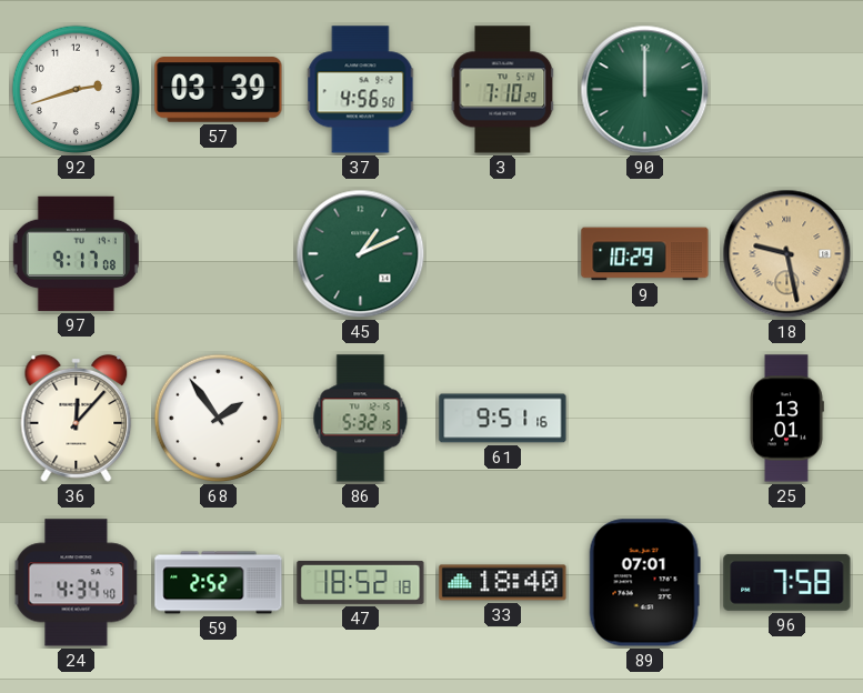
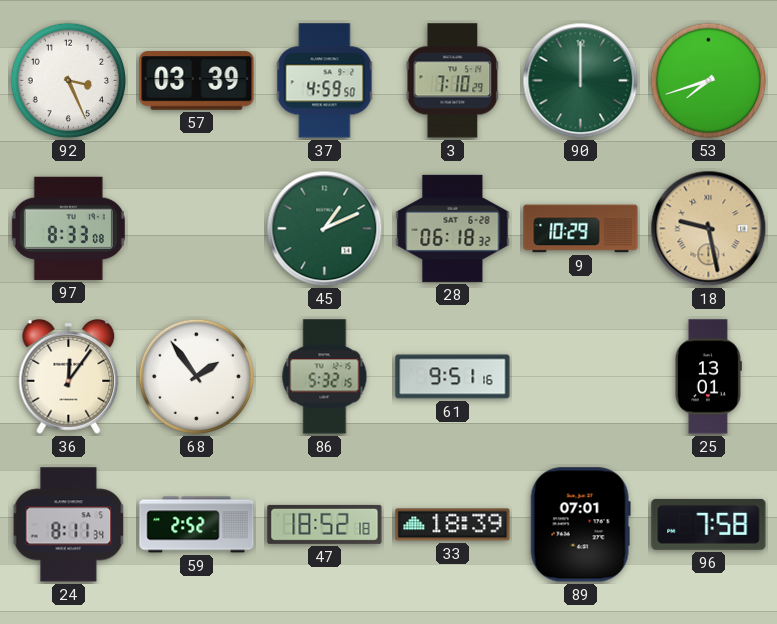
92: 2:42 -> 3:26 (69, 81)
37: 4:56 -> 4:59 (325, 81)
53: none -> 7:42 (709, 81)
97: 9:17 -> 8:33 (68, 228)
28: none -> 06:18 (453, 228)
36: 12:07 -> 12:06 (69, 376)
24: 4:34 -> 8:11 (69, 525)
33: 18:40 -> 18:39 (453, 525)
